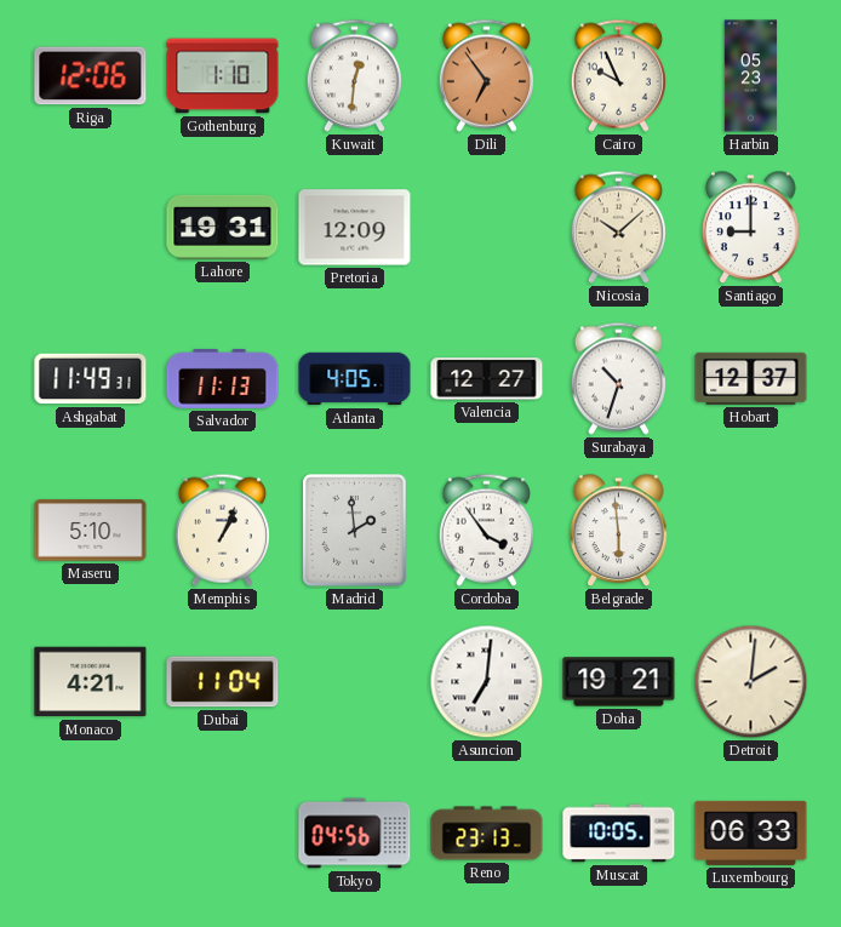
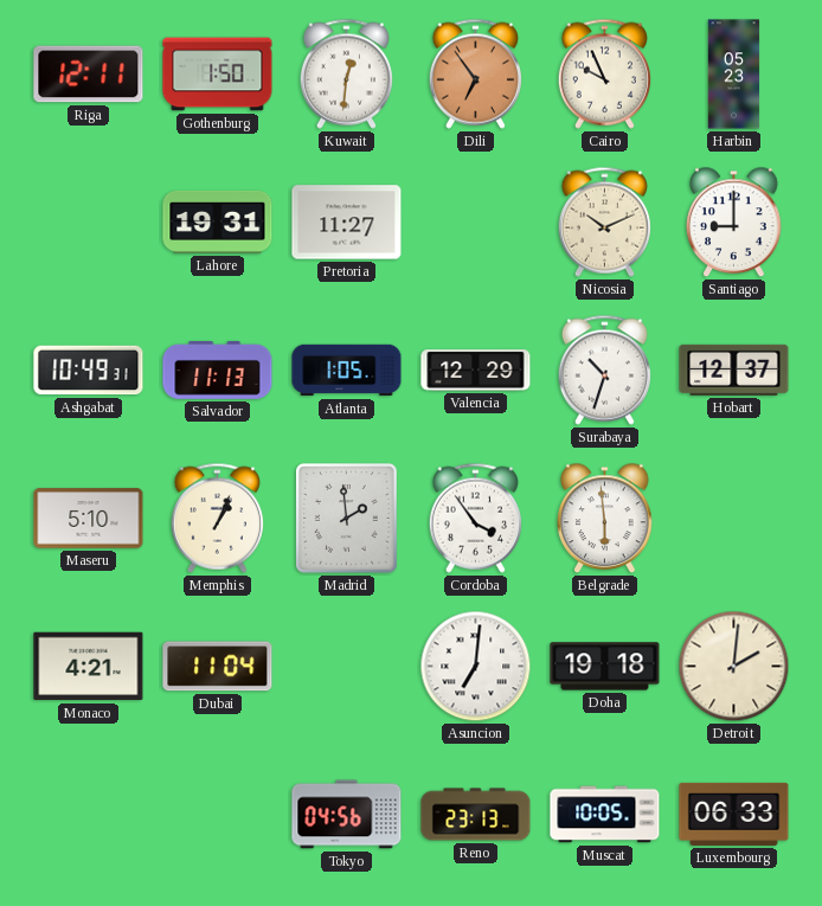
Riga: 12:06 -> 12:11 (89, 75)
Gothenburg: 1:10 -> 1:50 (218, 75)
Pretoria: 12:09 -> 11:27 (347, 223)
Nicosia: 10:08 -> 10:11 (604, 221)
Ashgabat: 11:49 -> 10:49 (89, 371)
Atlanta: 4:05 -> 1:05 (347, 371)
Valencia: 12:27 -> 12:29 (476, 371)
Doha: 19:21 -> 19:18 (605, 667)
